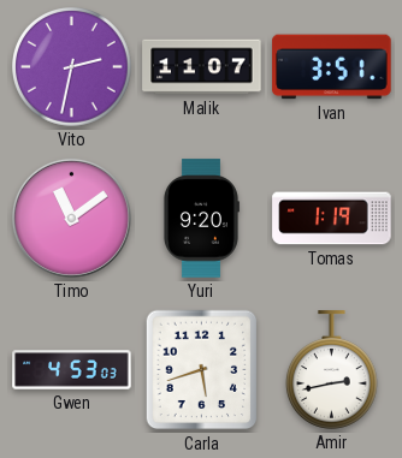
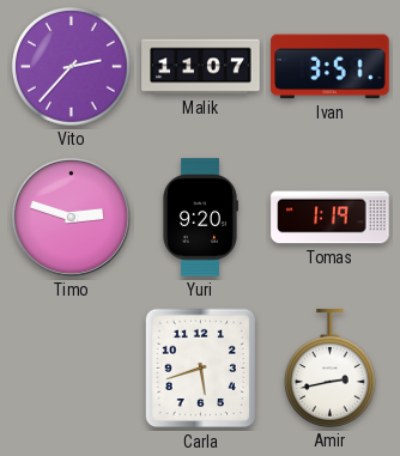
Vito: 2:32 -> 2:37 (72, 67)
Timo: 11:09 -> 2:48 (71, 217)
Gwen: 4:53 -> none (72, 370)
